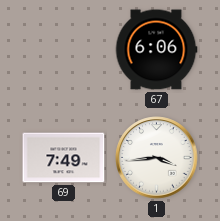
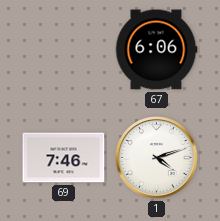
69: 7:49 -> 7:46 (64, 158)
1: 3:44 -> 4:12 (157, 158)
